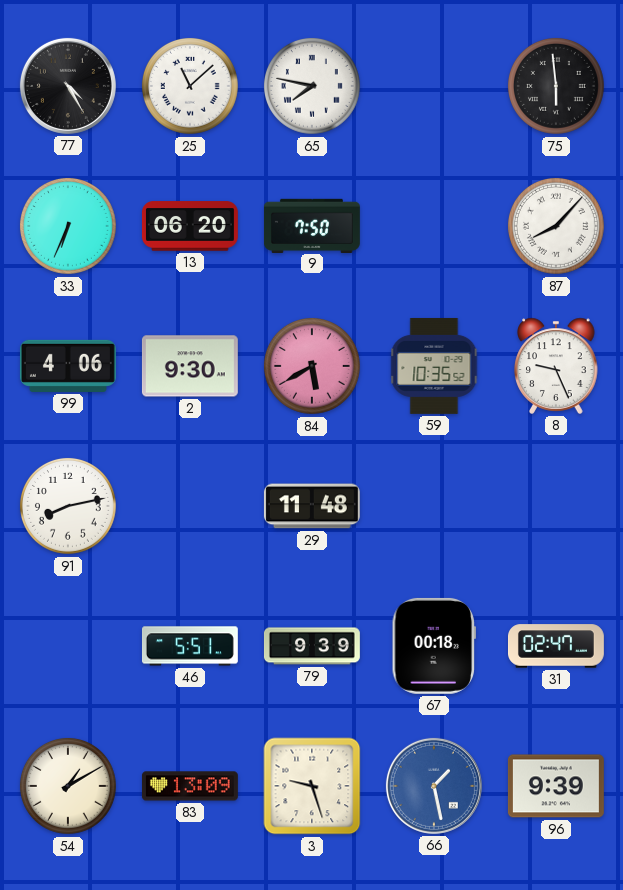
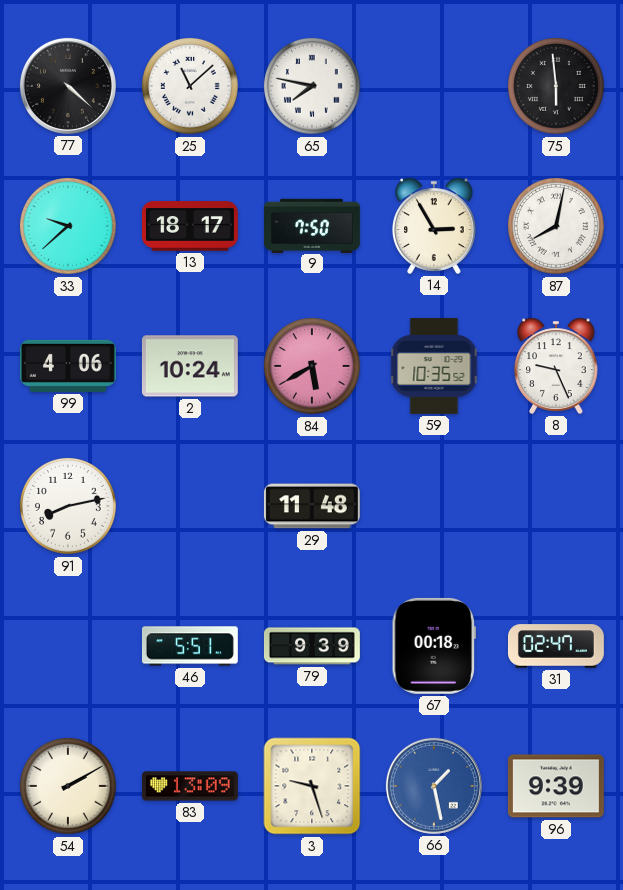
77: 4:25 -> 4:22 (68, 86)
33: 6:34 -> 9:38 (68, 226)
13: 06:20 -> 18:17 (190, 226)
14: none -> 2:55 (434, 226)
87: 8:07 -> 8:02 (556, 226)
2: 9:30 -> 10:24 (190, 366)
54: 1:10 -> 2:10 (68, 786)
